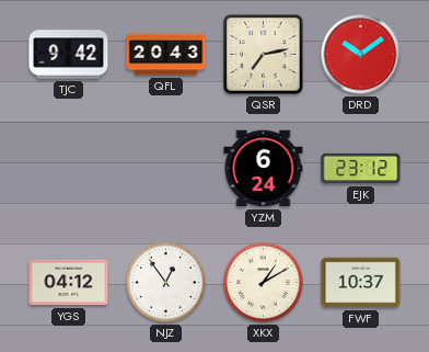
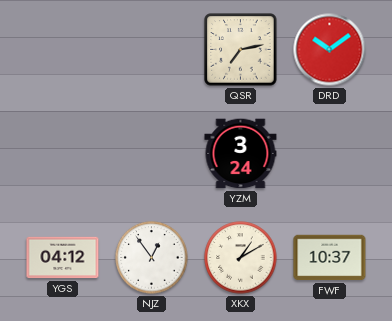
TJC: 9:42 -> none (69, 55)
QFL: 20:43 -> none (166, 55)
YZM: 6:24 -> 3:24 (241, 154)
EJK: 23:12 -> none (361, 169)
